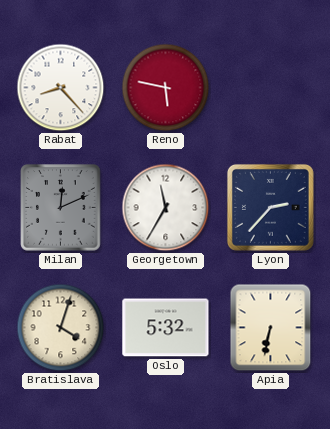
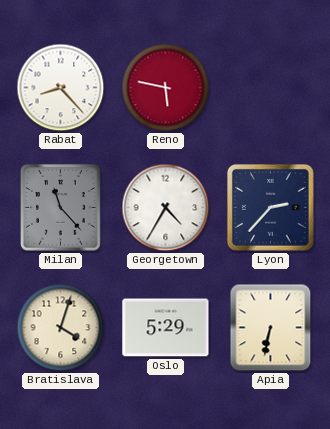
Milan: 12:11 -> 11:23 (61, 208)
Georgetown: 11:35 -> 4:35 (166, 208)
Oslo: 5:32 -> 5:29 (166, 328)
